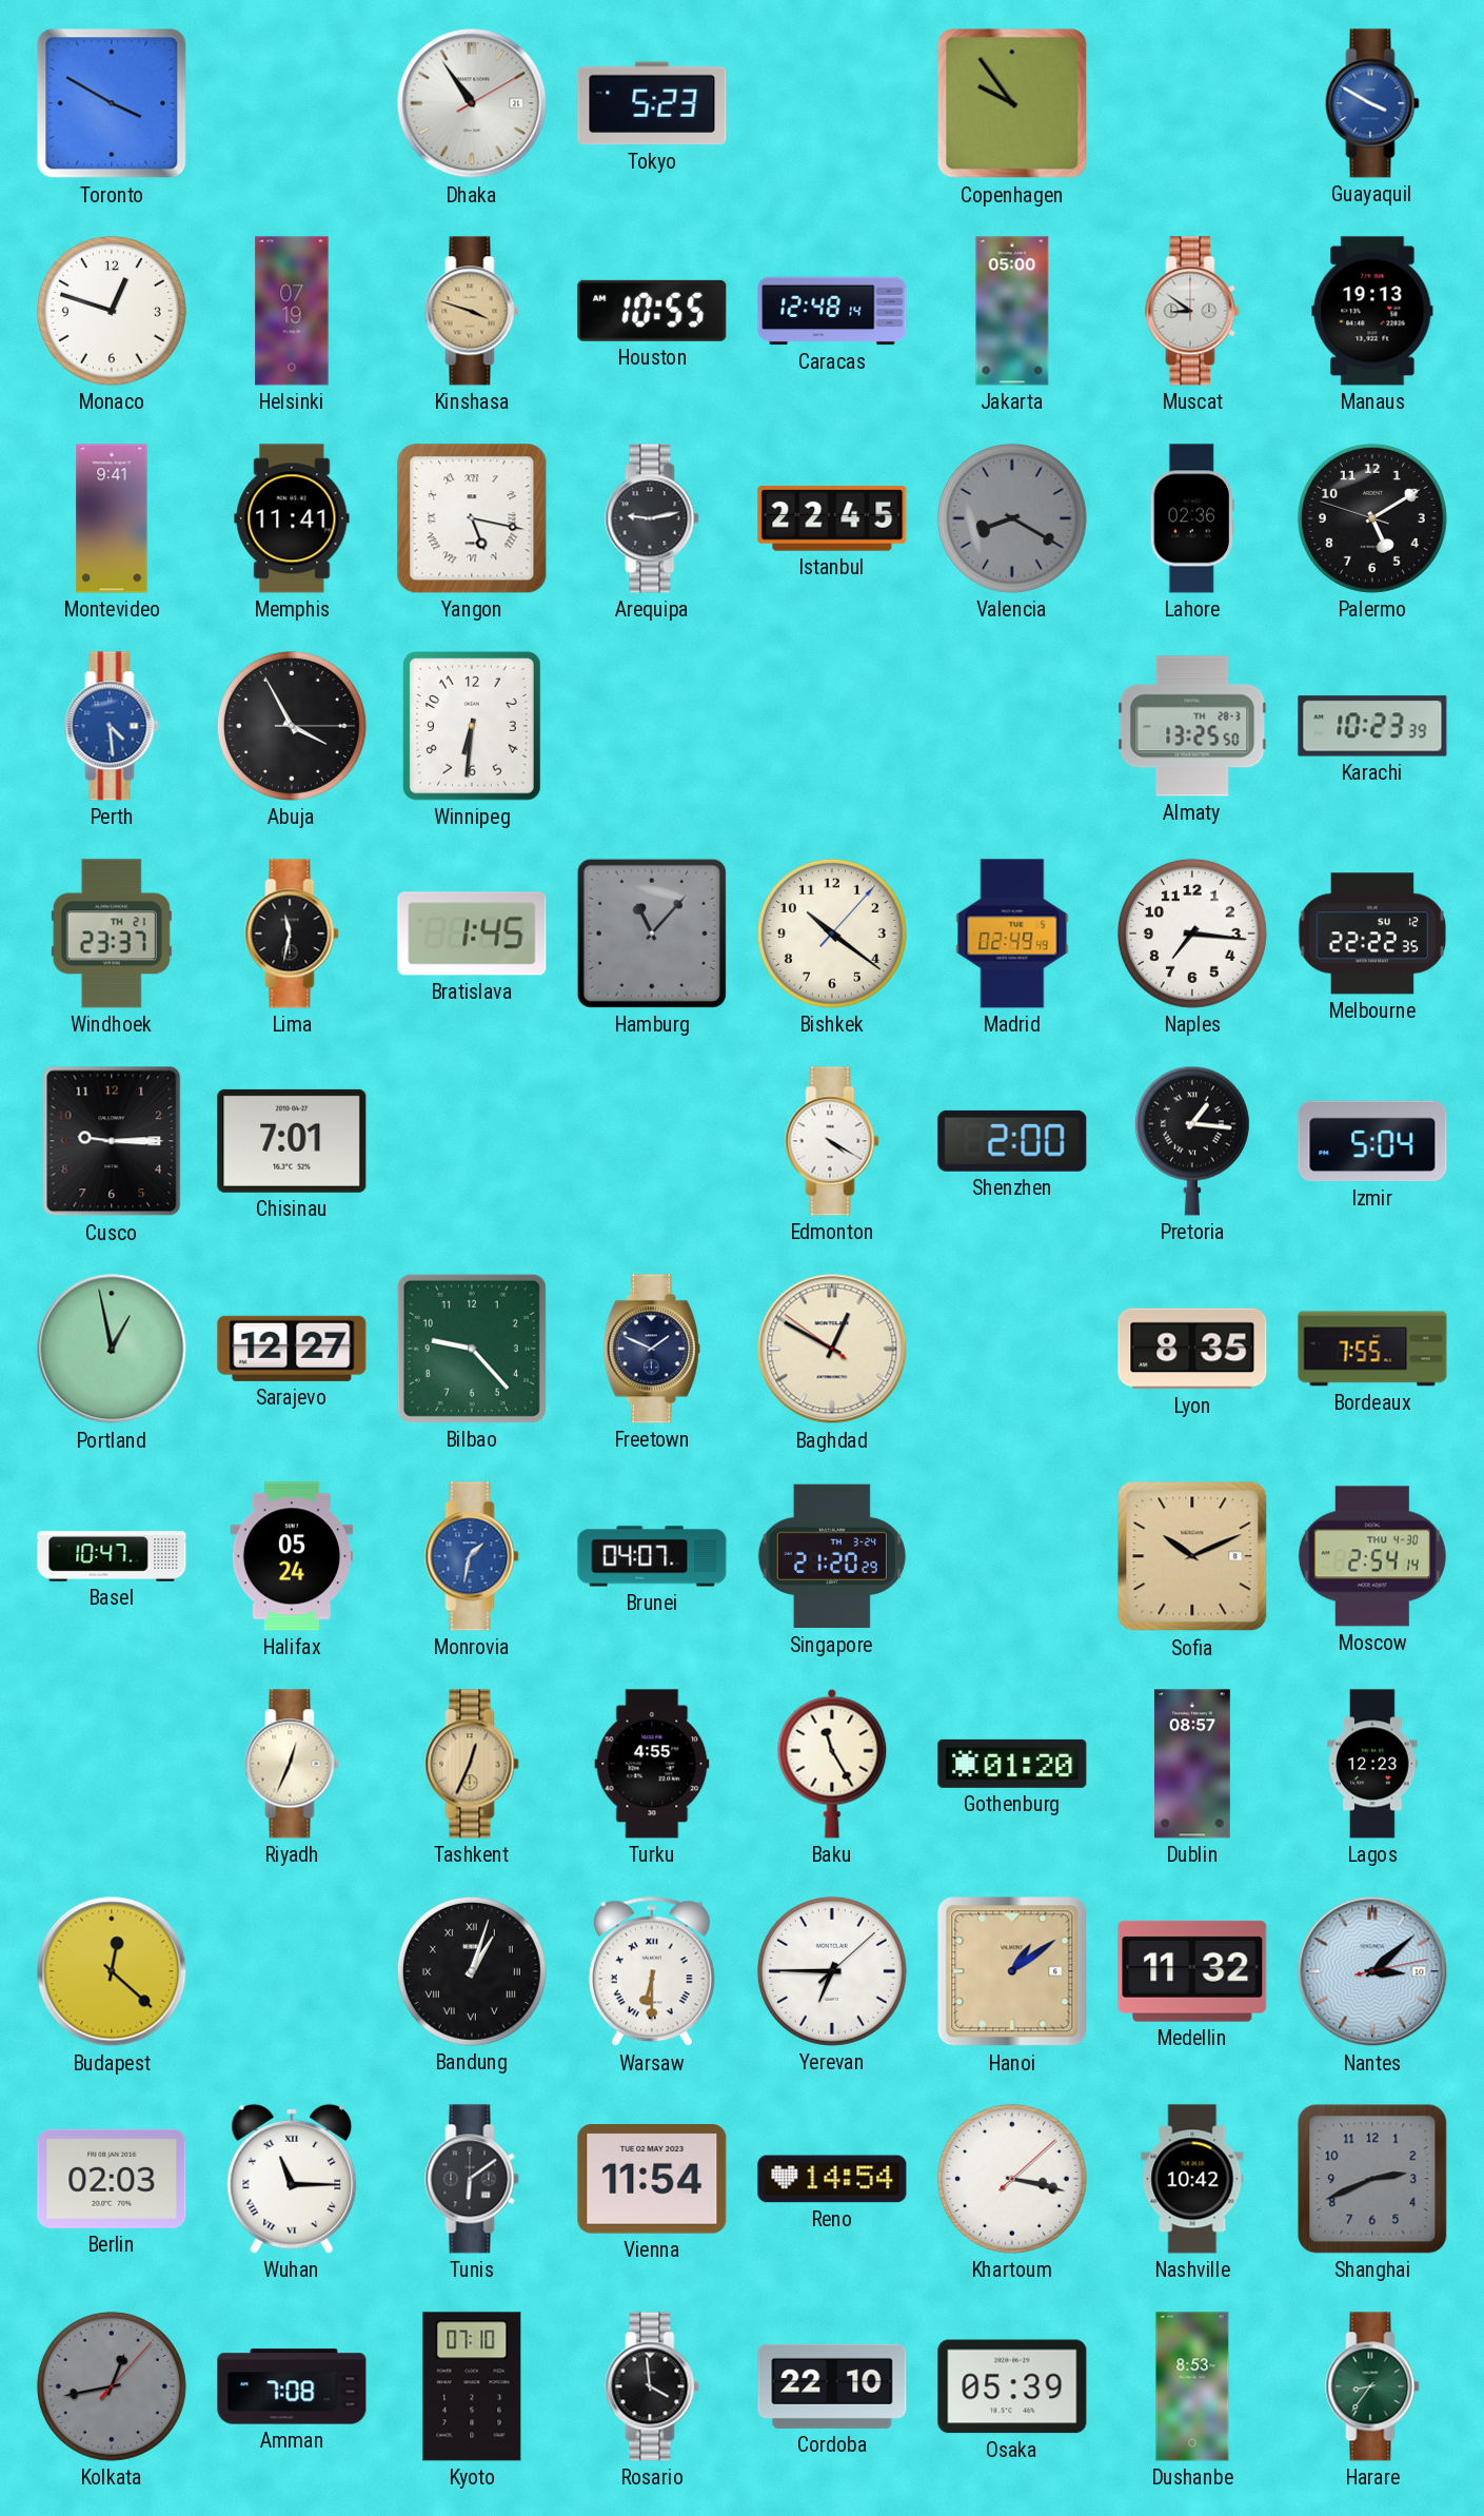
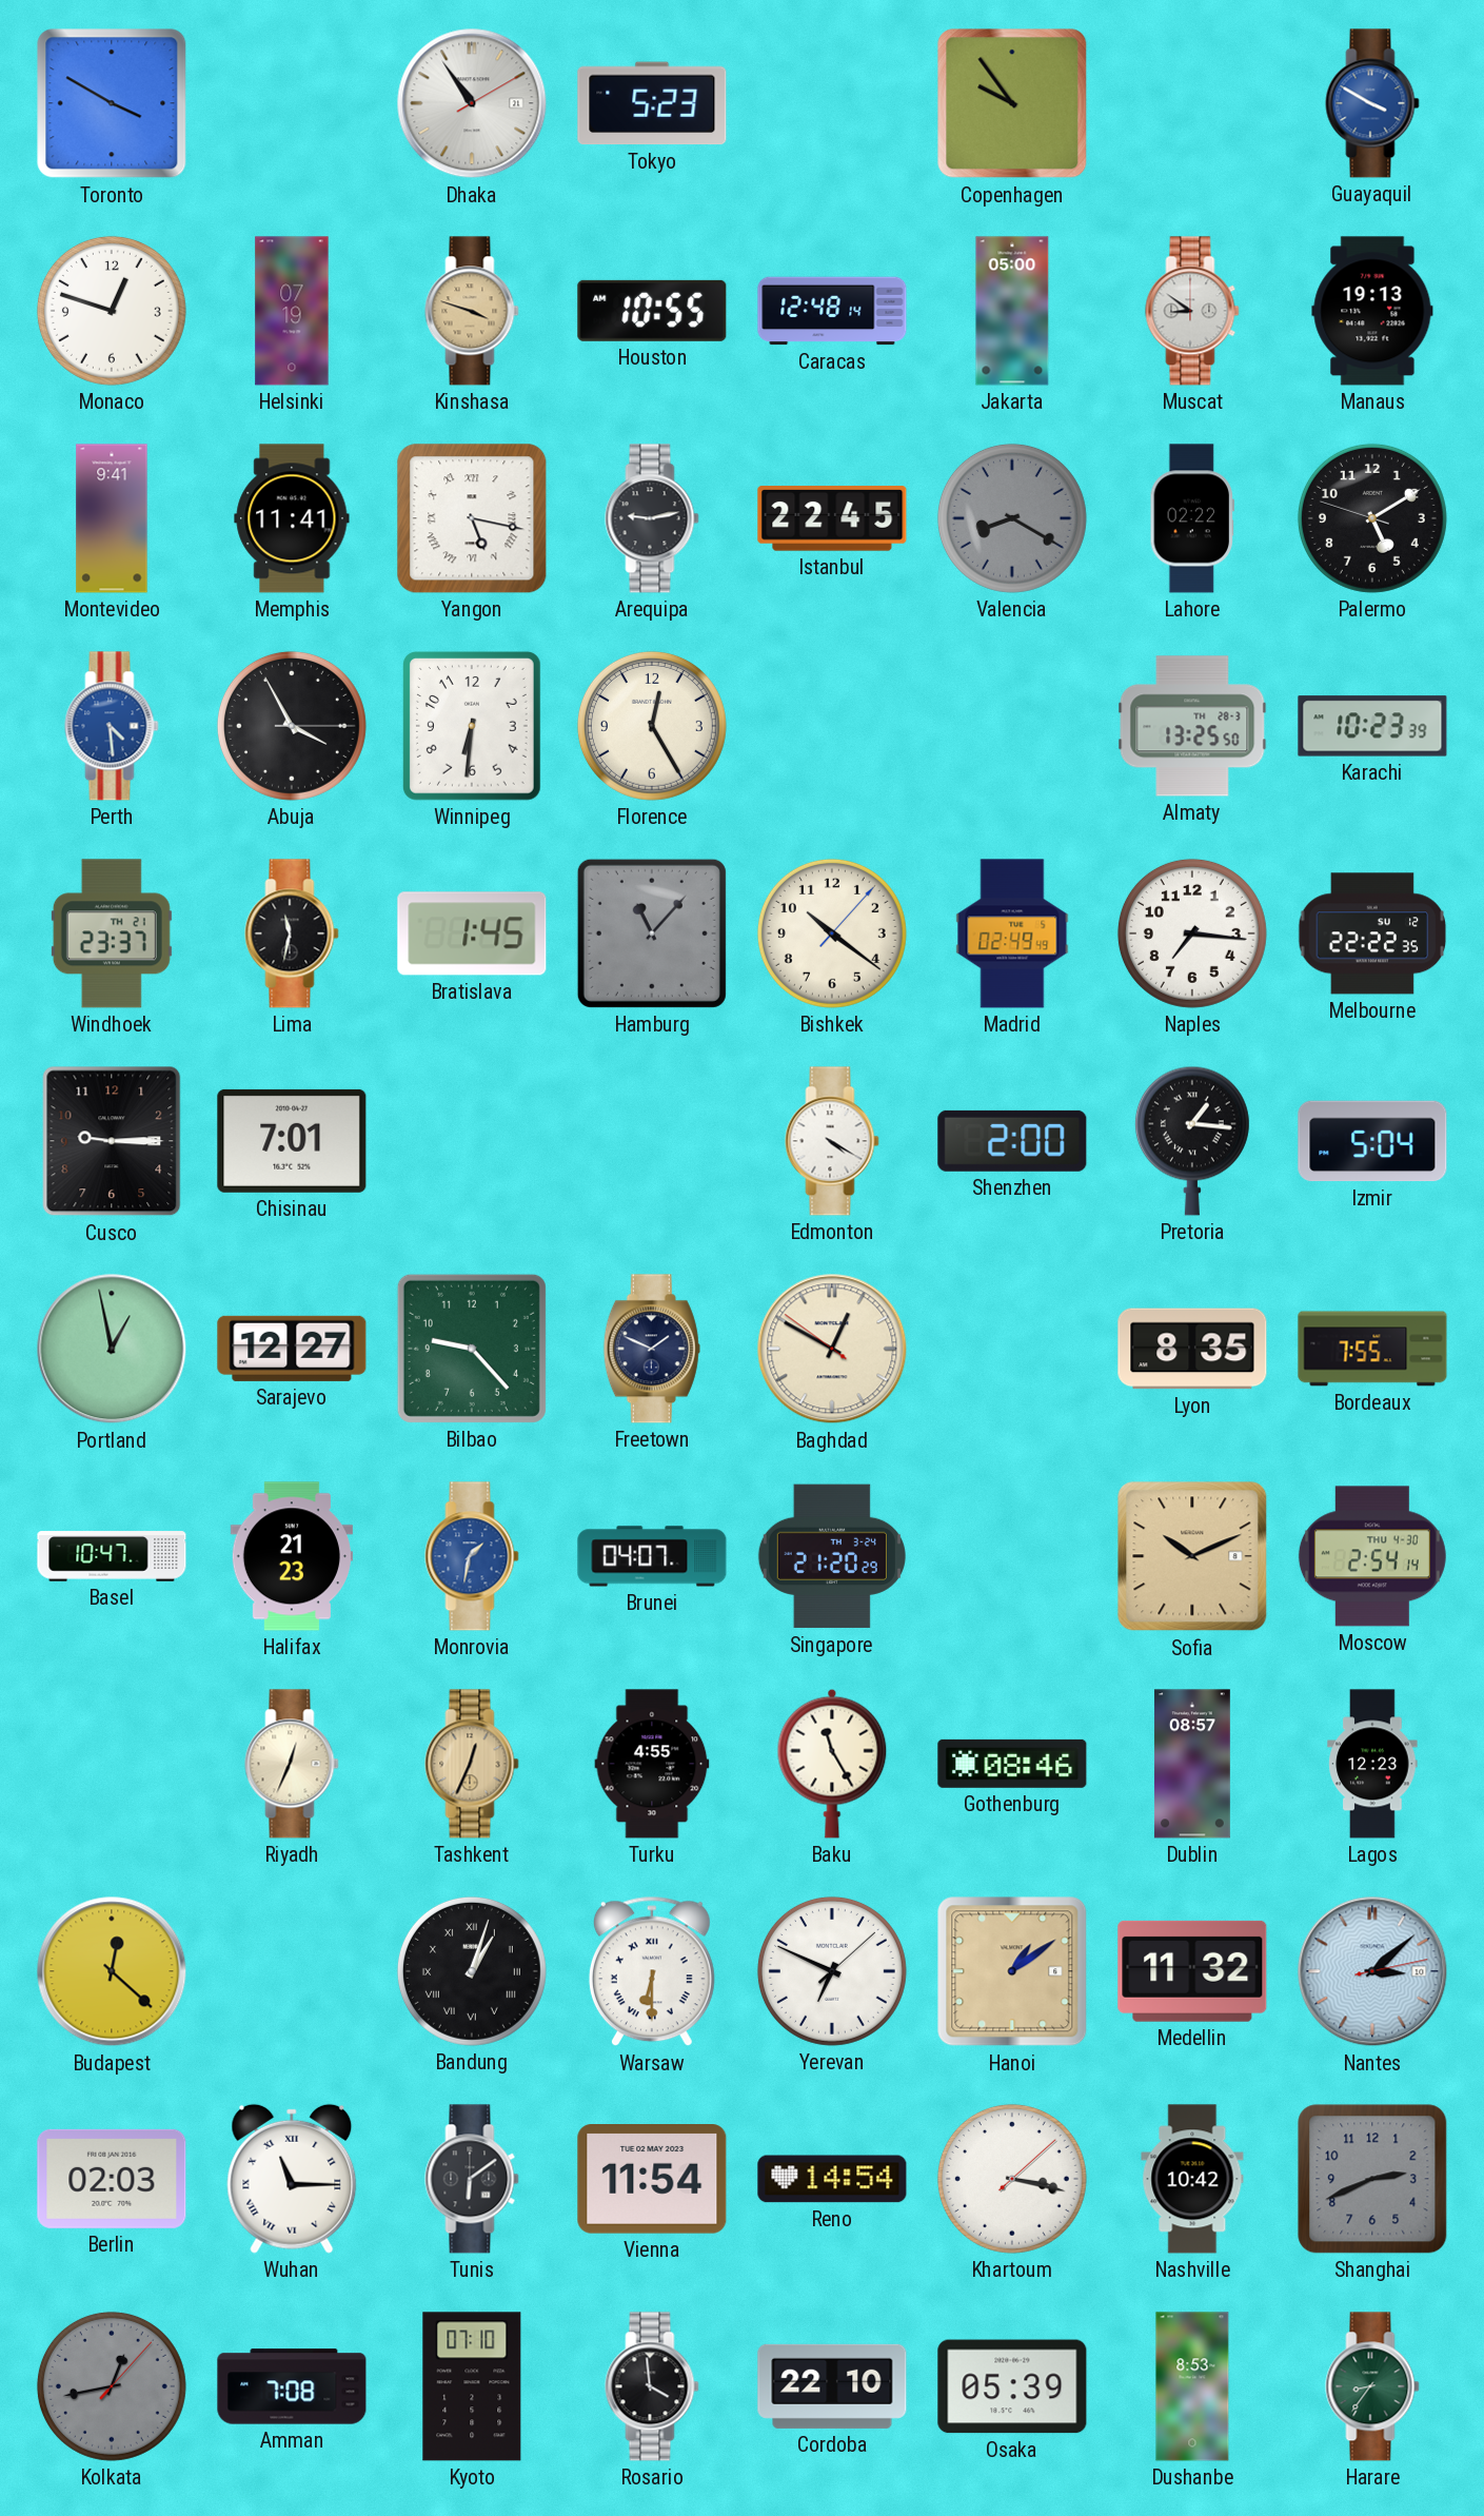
Lahore: 02:36 -> 02:22 (1191, 518)
Florence: none -> 12:25 (652, 726)
Halifax: 05:24 -> 21:23 (292, 1556)
Gothenburg: 01:20 -> 08:46 (1012, 1764)
Yerevan: 6:45 -> 6:49 (832, 1971)
